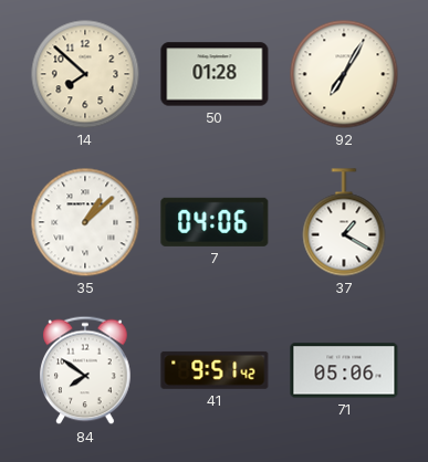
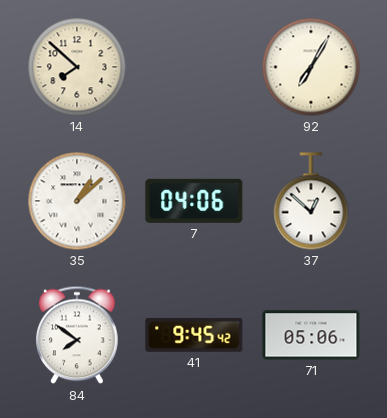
50: 01:28 -> none (215, 74)
37: 1:20 -> 12:52 (311, 201)
41: 9:51 -> 9:45 (194, 335)
